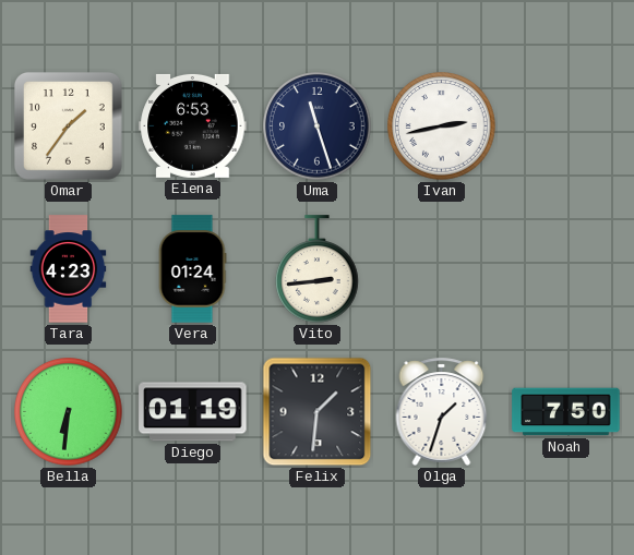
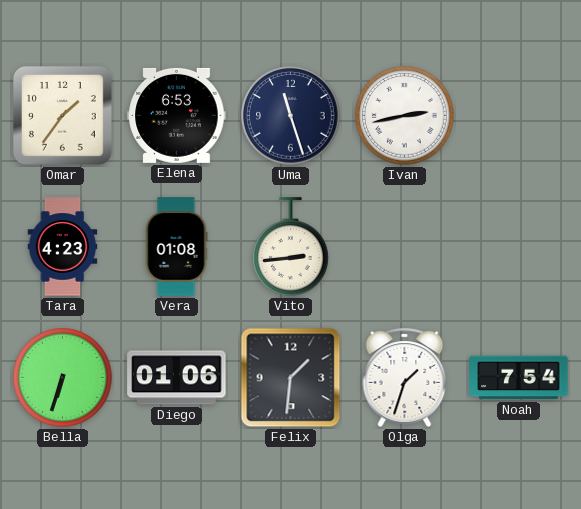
Vera: 01:24 -> 01:08 (176, 247)
Bella: 6:31 -> 6:33 (63, 378)
Diego: 01:19 -> 01:06 (177, 378)
Noah: 7:50 -> 7:54 (519, 378)
